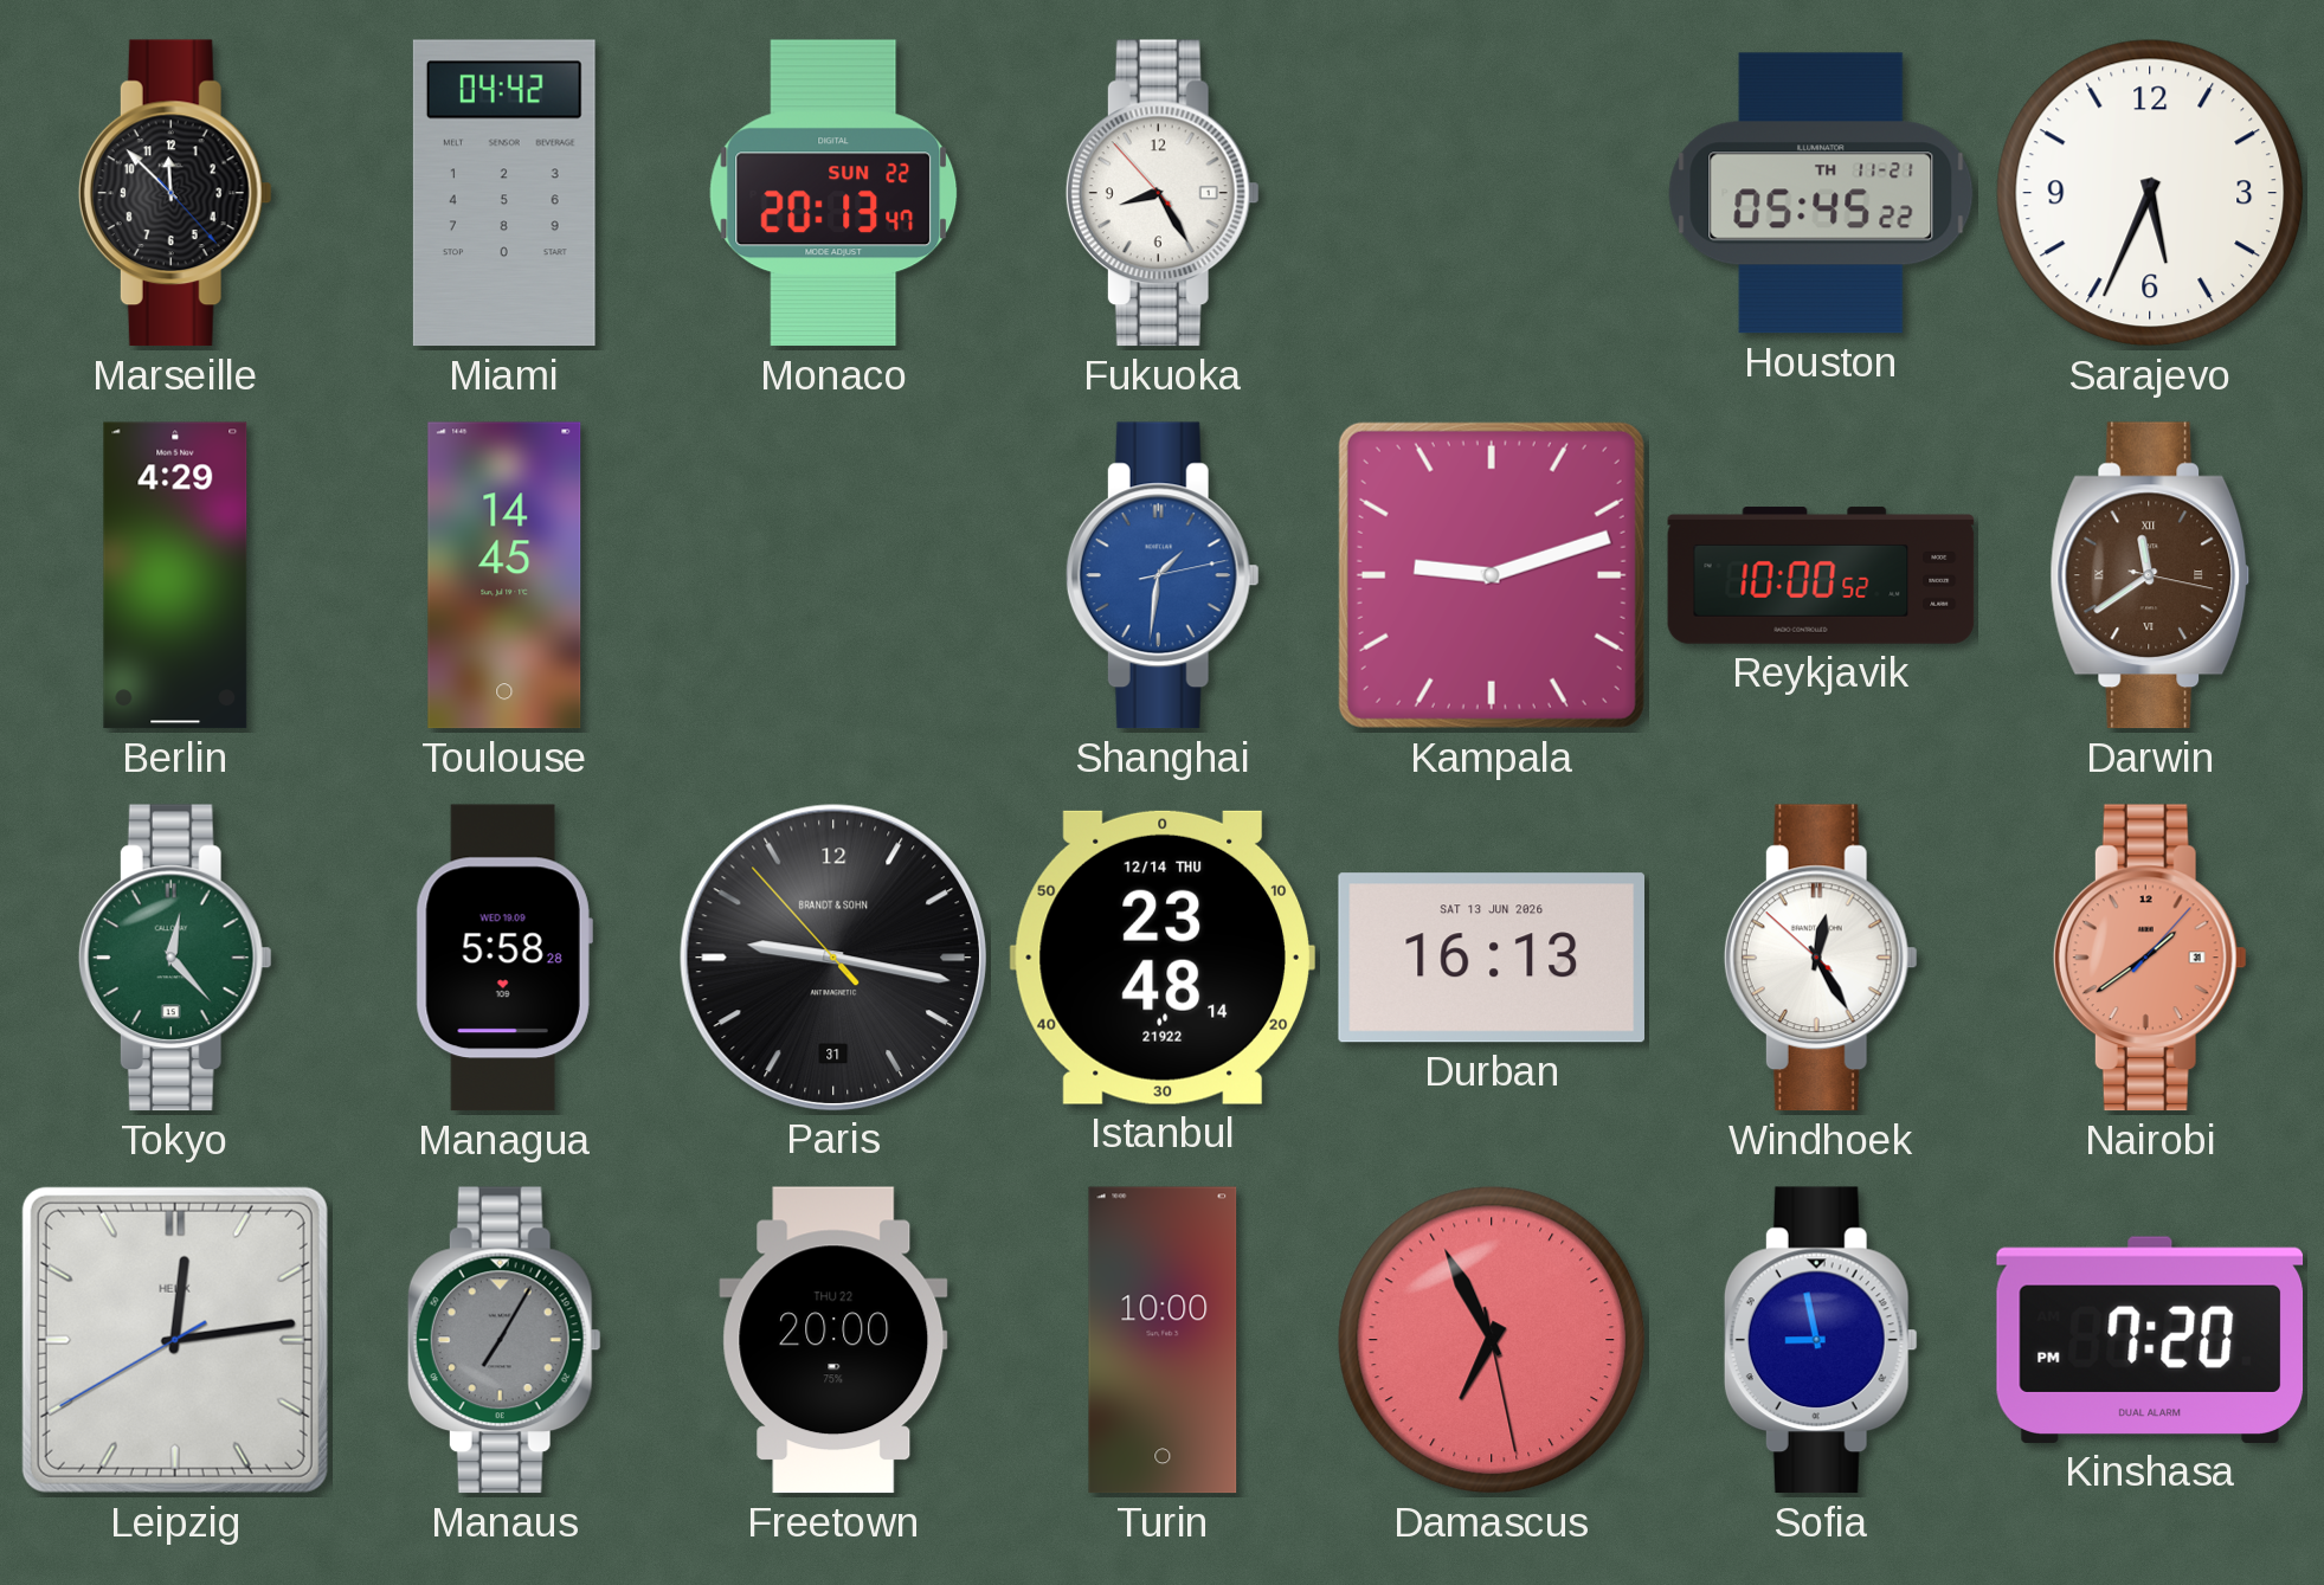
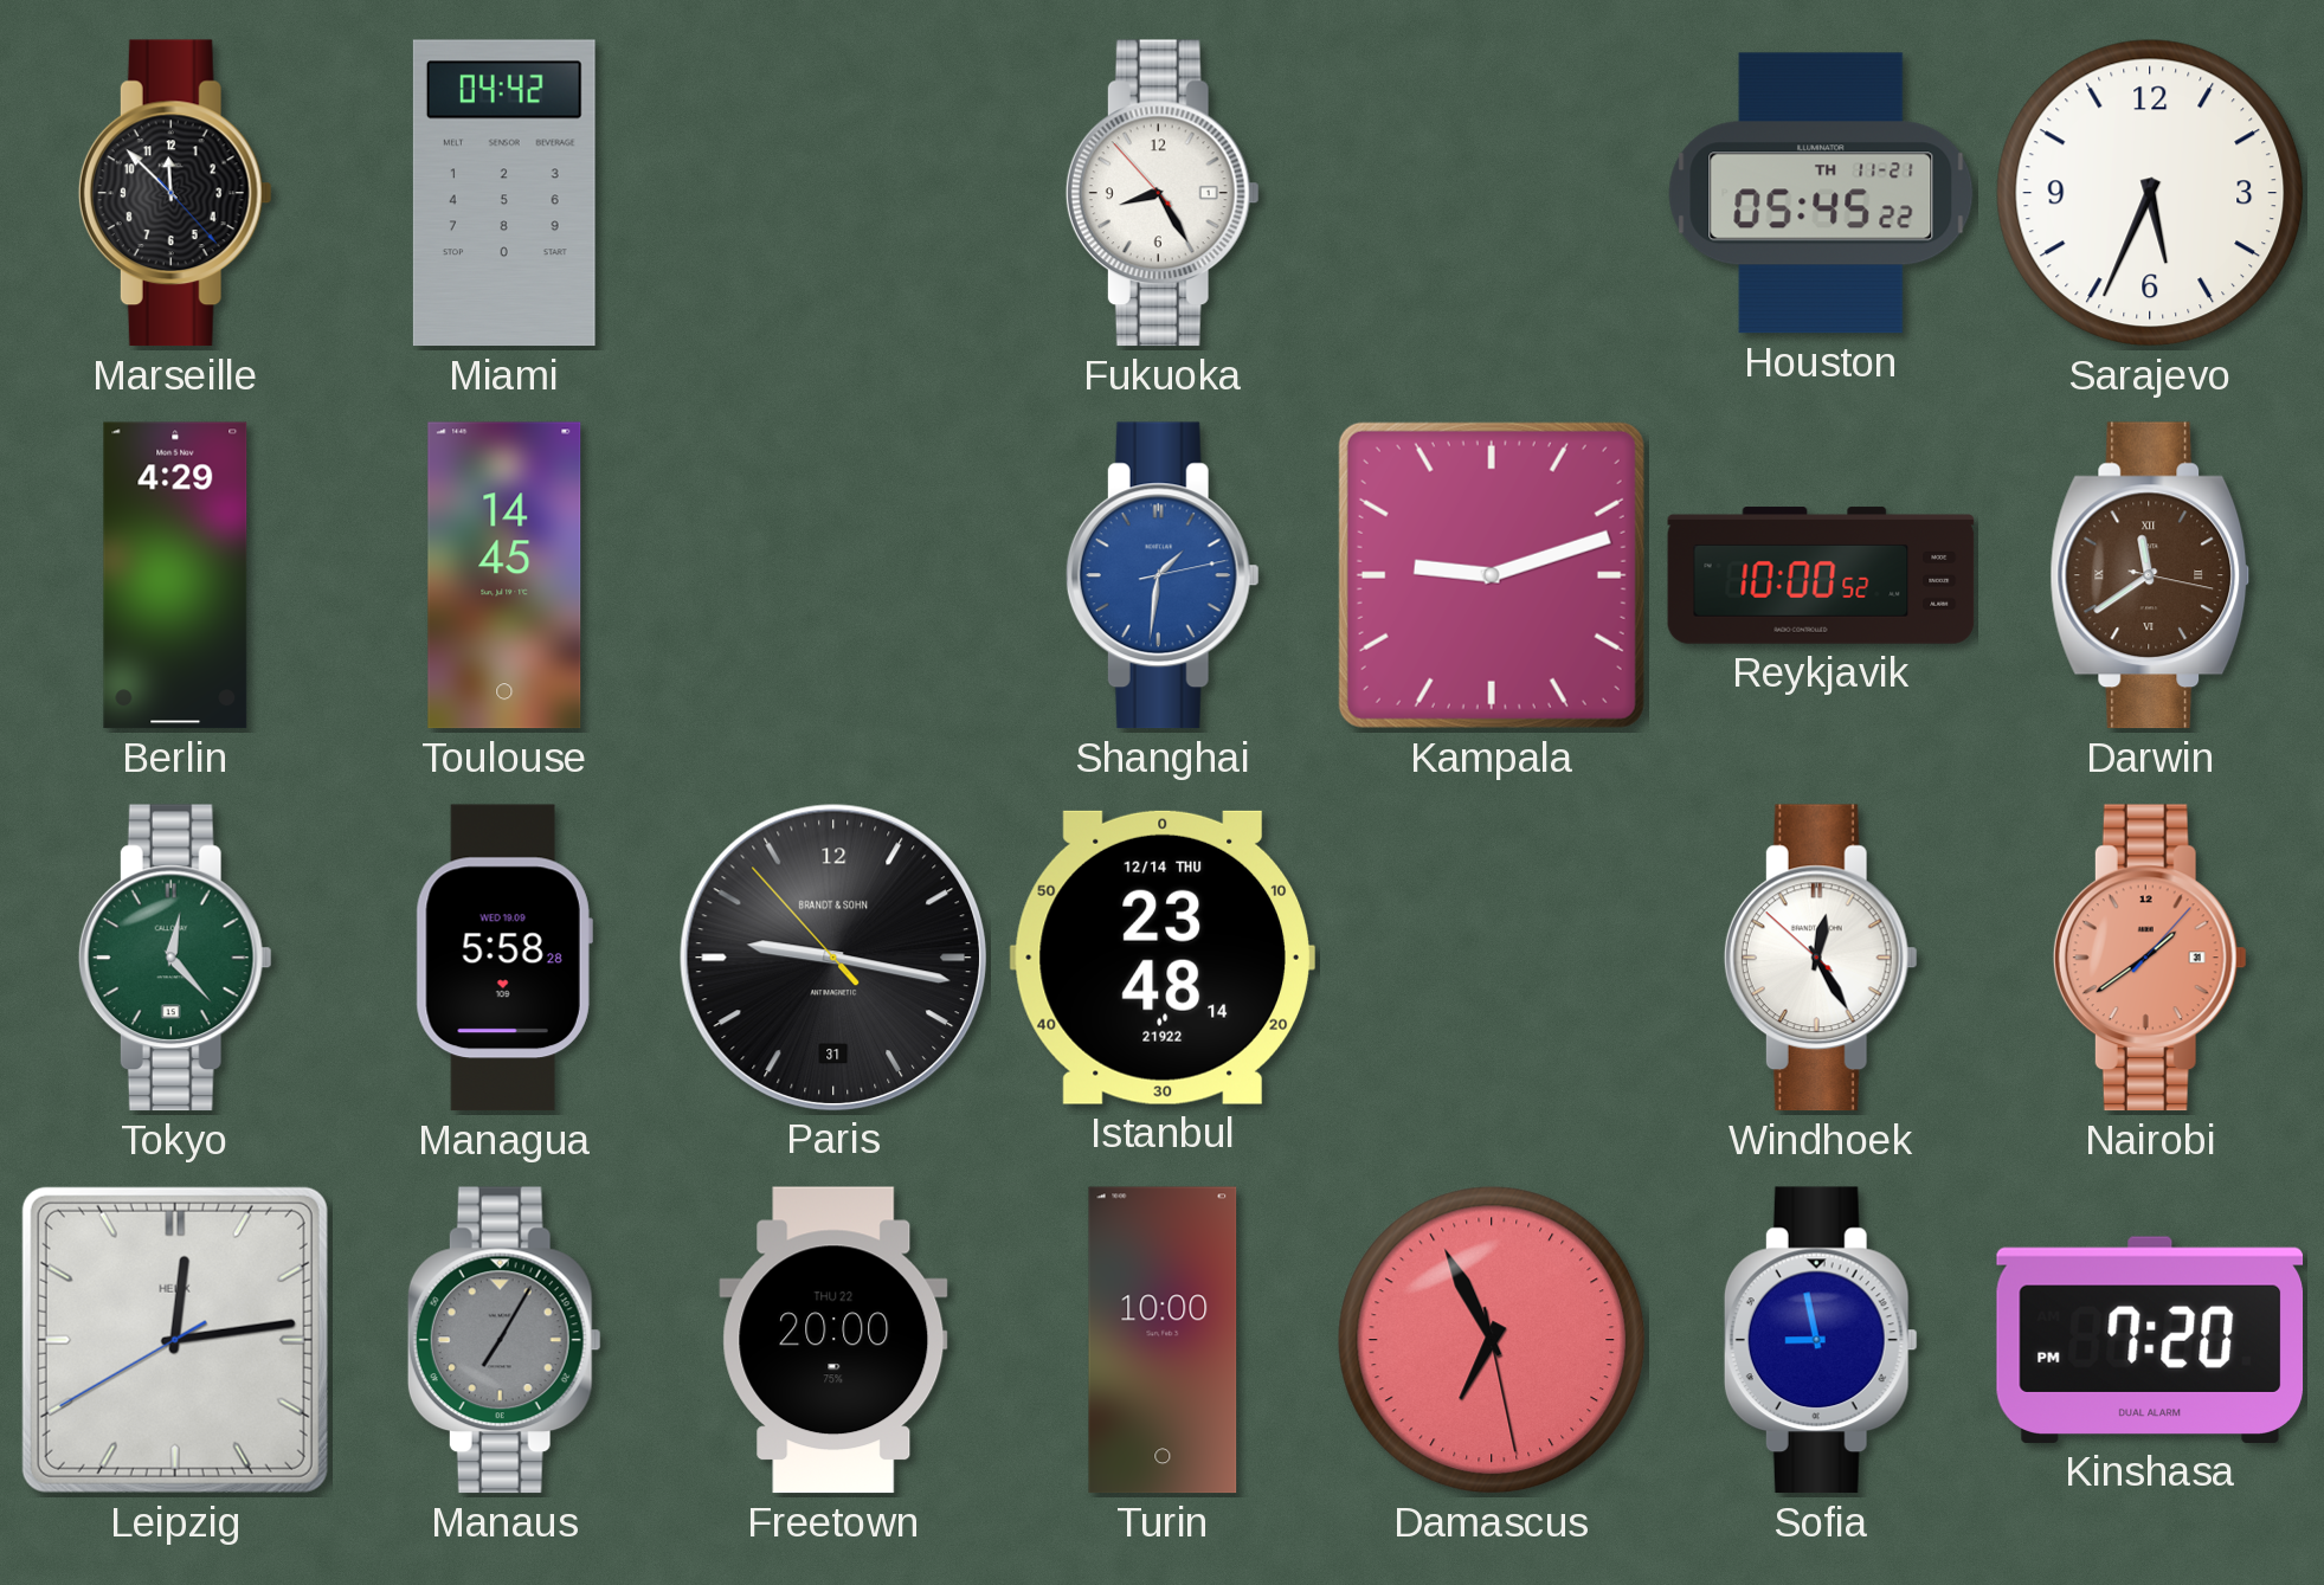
Monaco: 20:13 -> none (833, 193)
Durban: 16:13 -> none (1491, 958)
